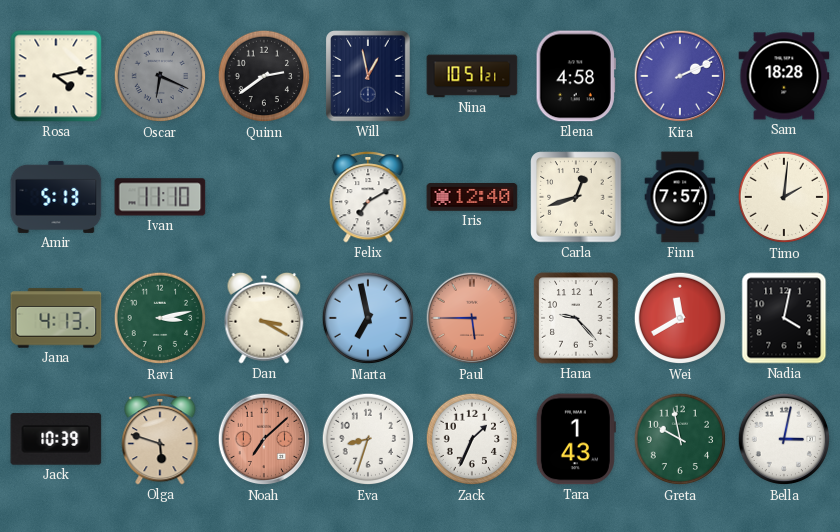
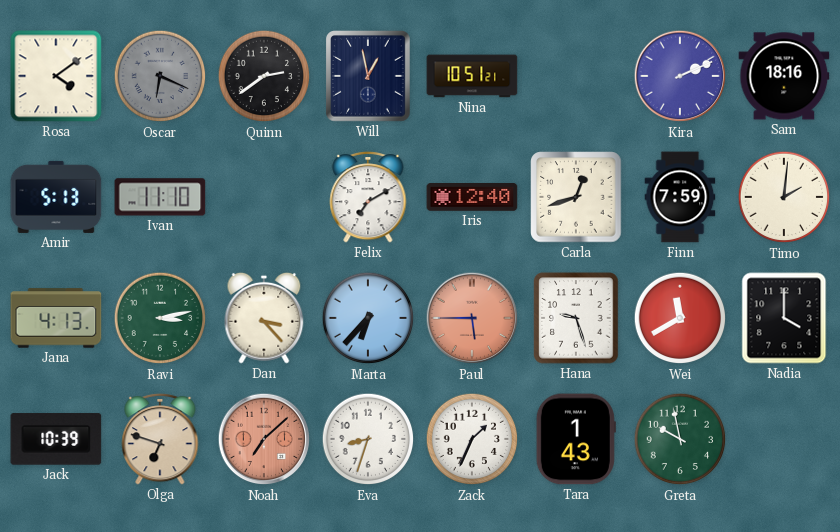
Rosa: 4:13 -> 4:09 (56, 76)
Elena: 4:58 -> none (576, 76)
Sam: 18:28 -> 18:16 (784, 76)
Finn: 7:57 -> 7:59 (680, 197)
Dan: 3:20 -> 3:23 (264, 318)
Marta: 6:58 -> 6:37 (368, 318)
Hana: 9:23 -> 9:27 (576, 318)
Nadia: 4:02 -> 4:00 (784, 318)
Olga: 5:48 -> 6:48 (160, 439)
Bella: 3:02 -> none (784, 439)
